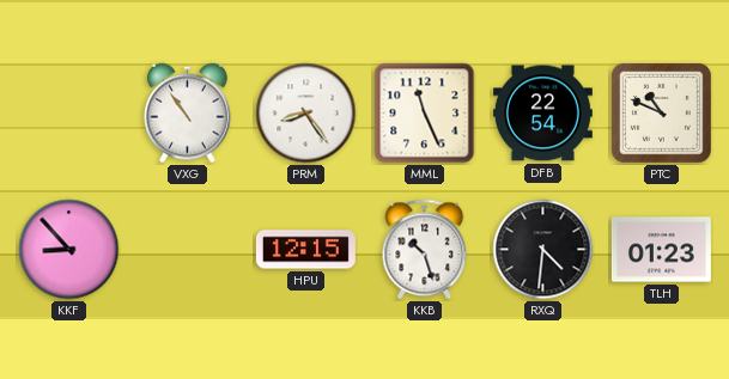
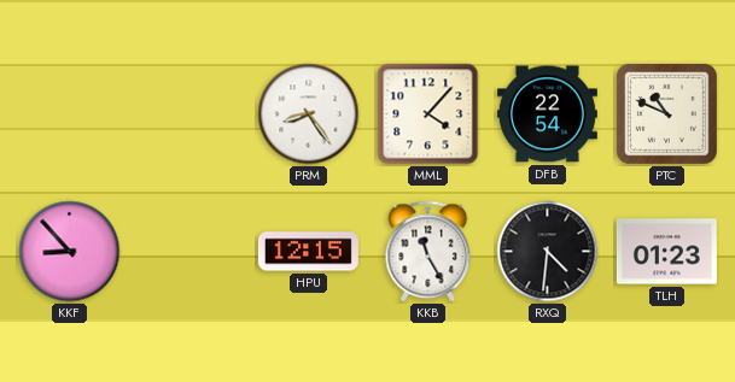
VXG: 10:54 -> none (188, 114)
MML: 11:26 -> 4:07 (428, 114)
KKB: 10:27 -> 11:25 (428, 252)
